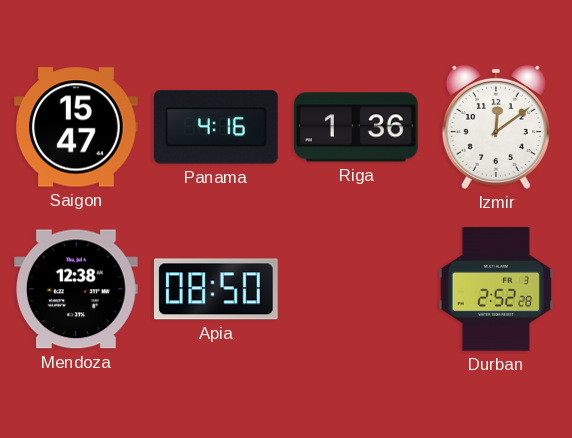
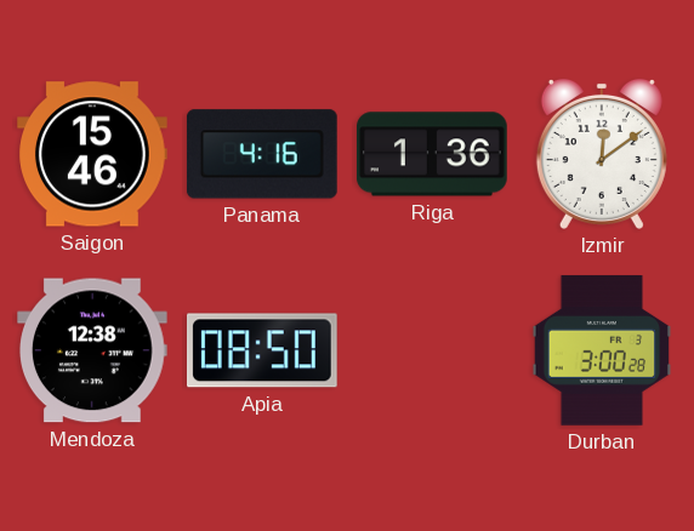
Saigon: 15:47 -> 15:46 (93, 154)
Durban: 2:52 -> 3:00 (601, 350)
